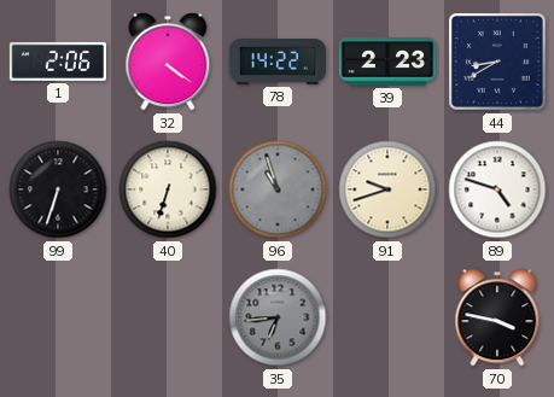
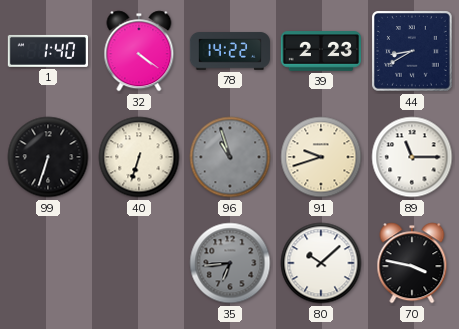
1: 2:06 -> 1:40 (47, 51)
89: 4:48 -> 11:15 (412, 157)
80: none -> 10:08 (321, 263)
